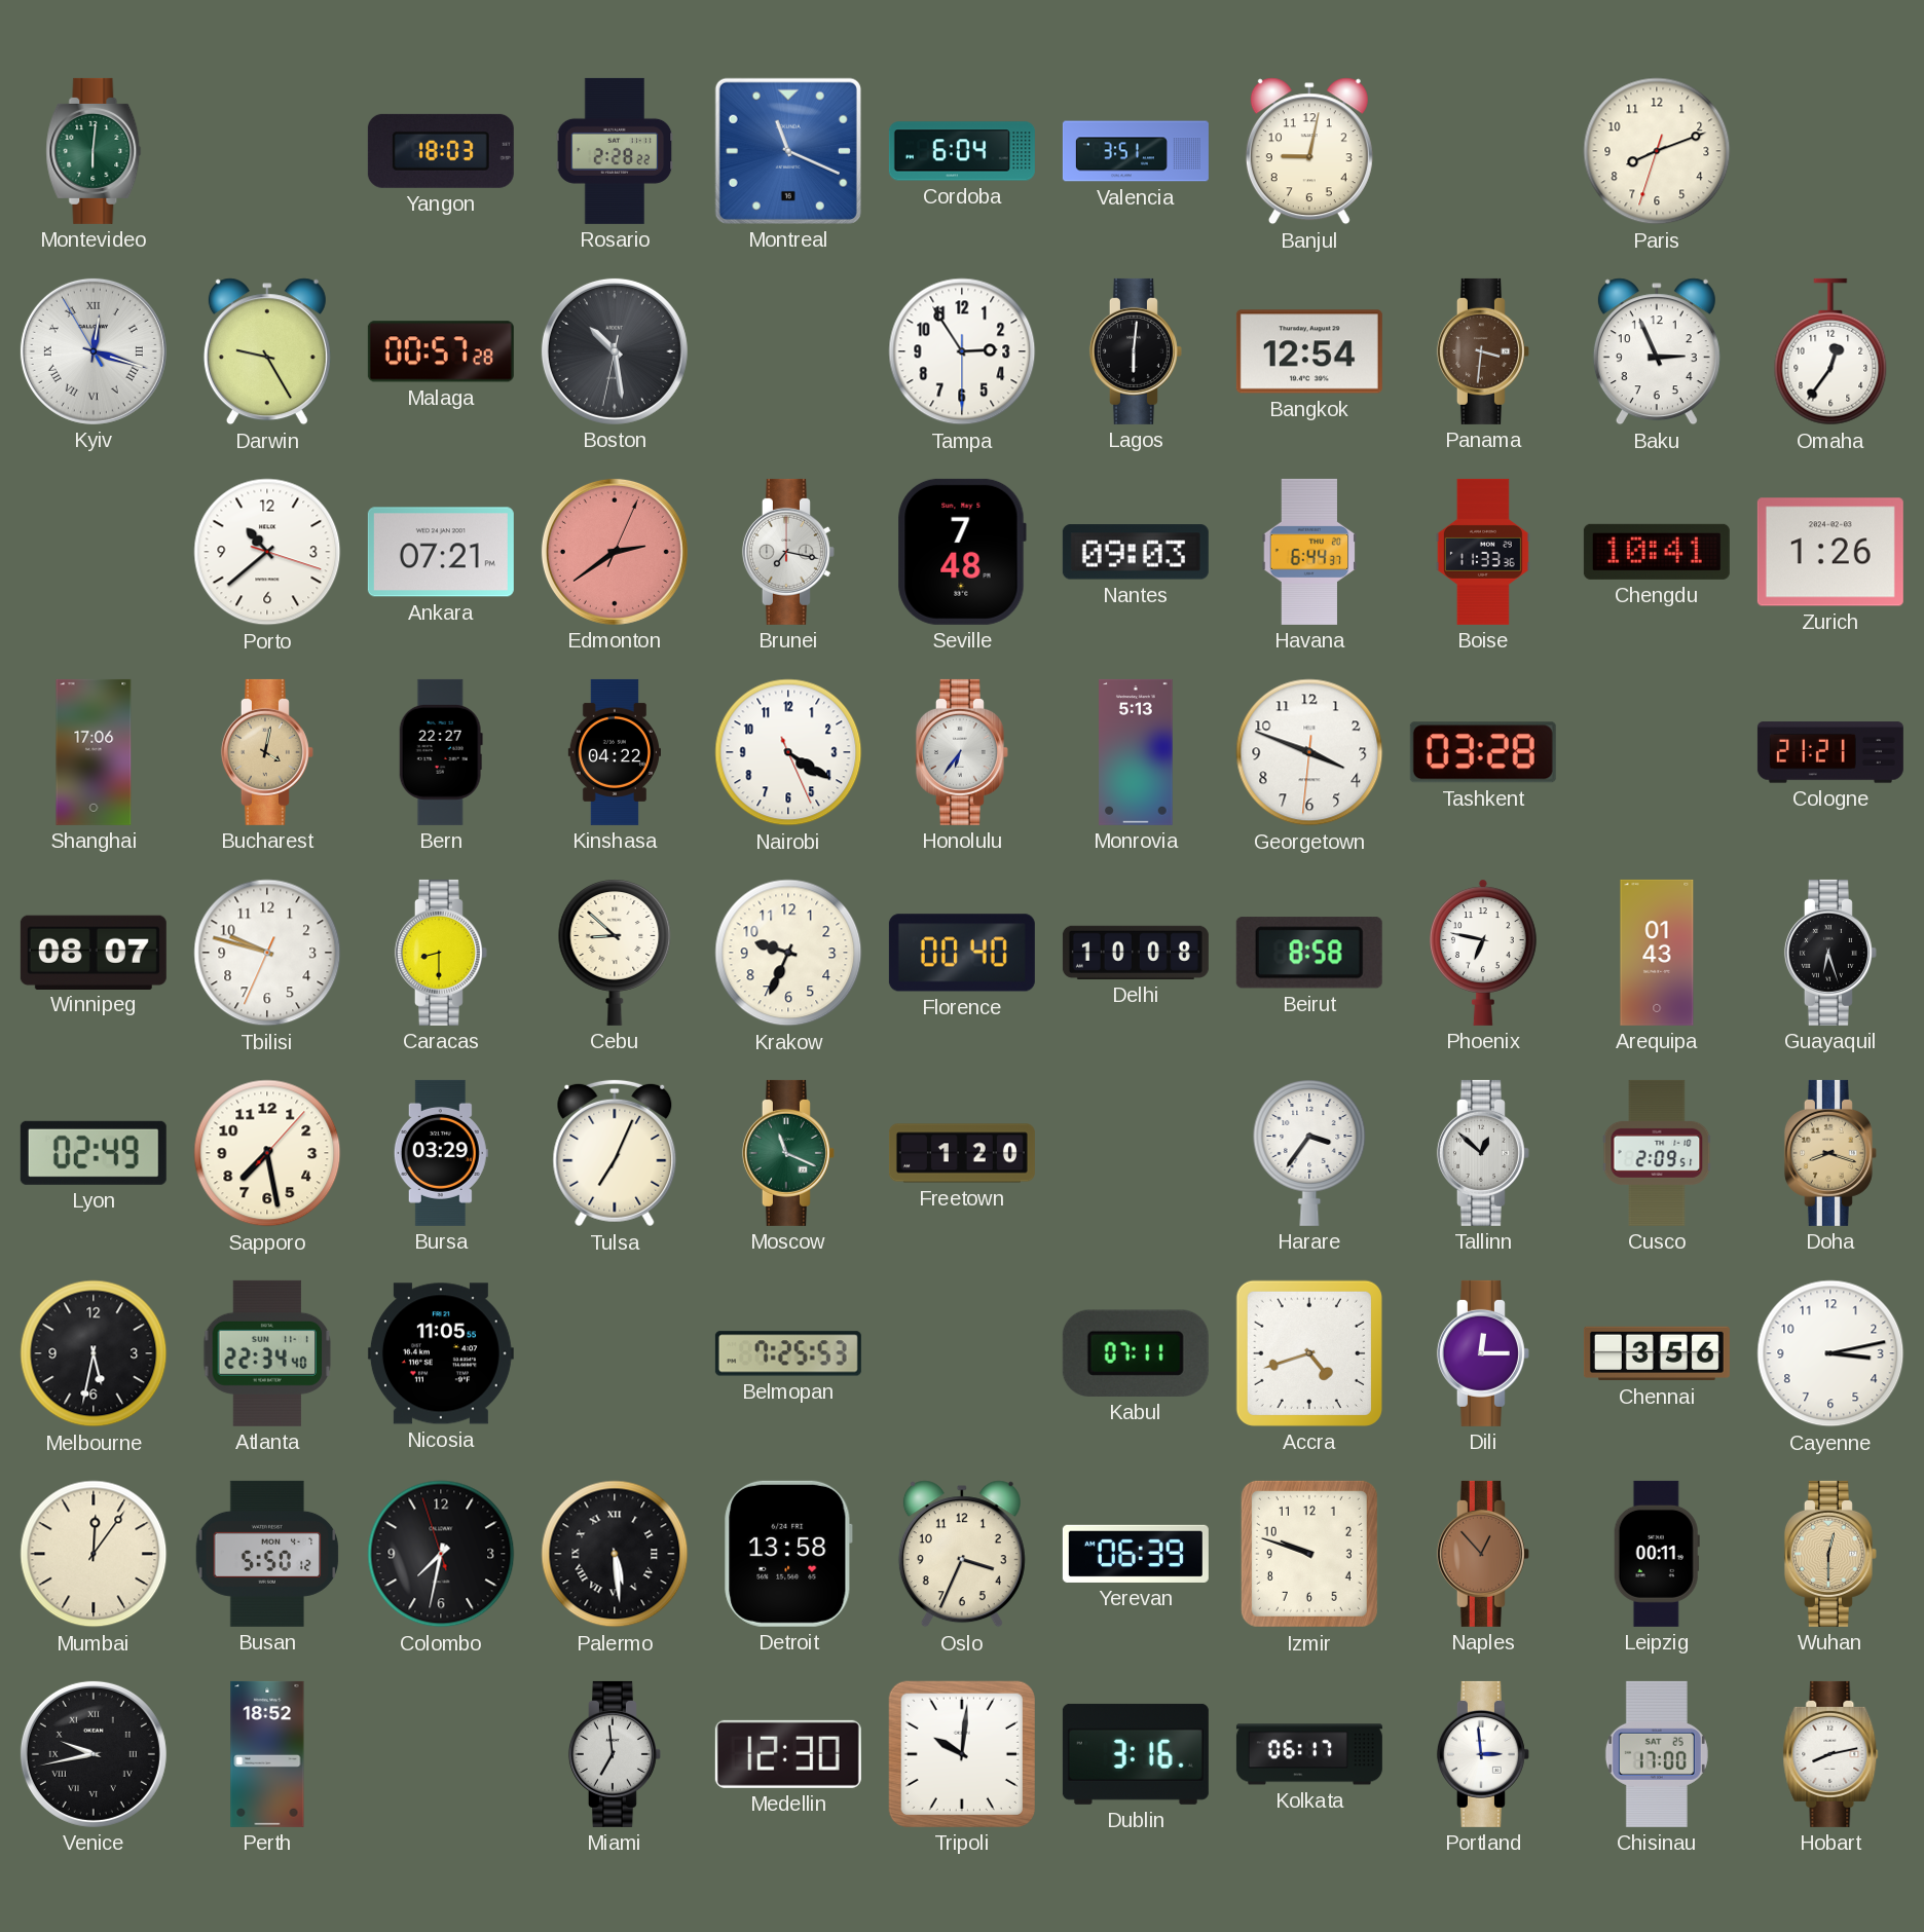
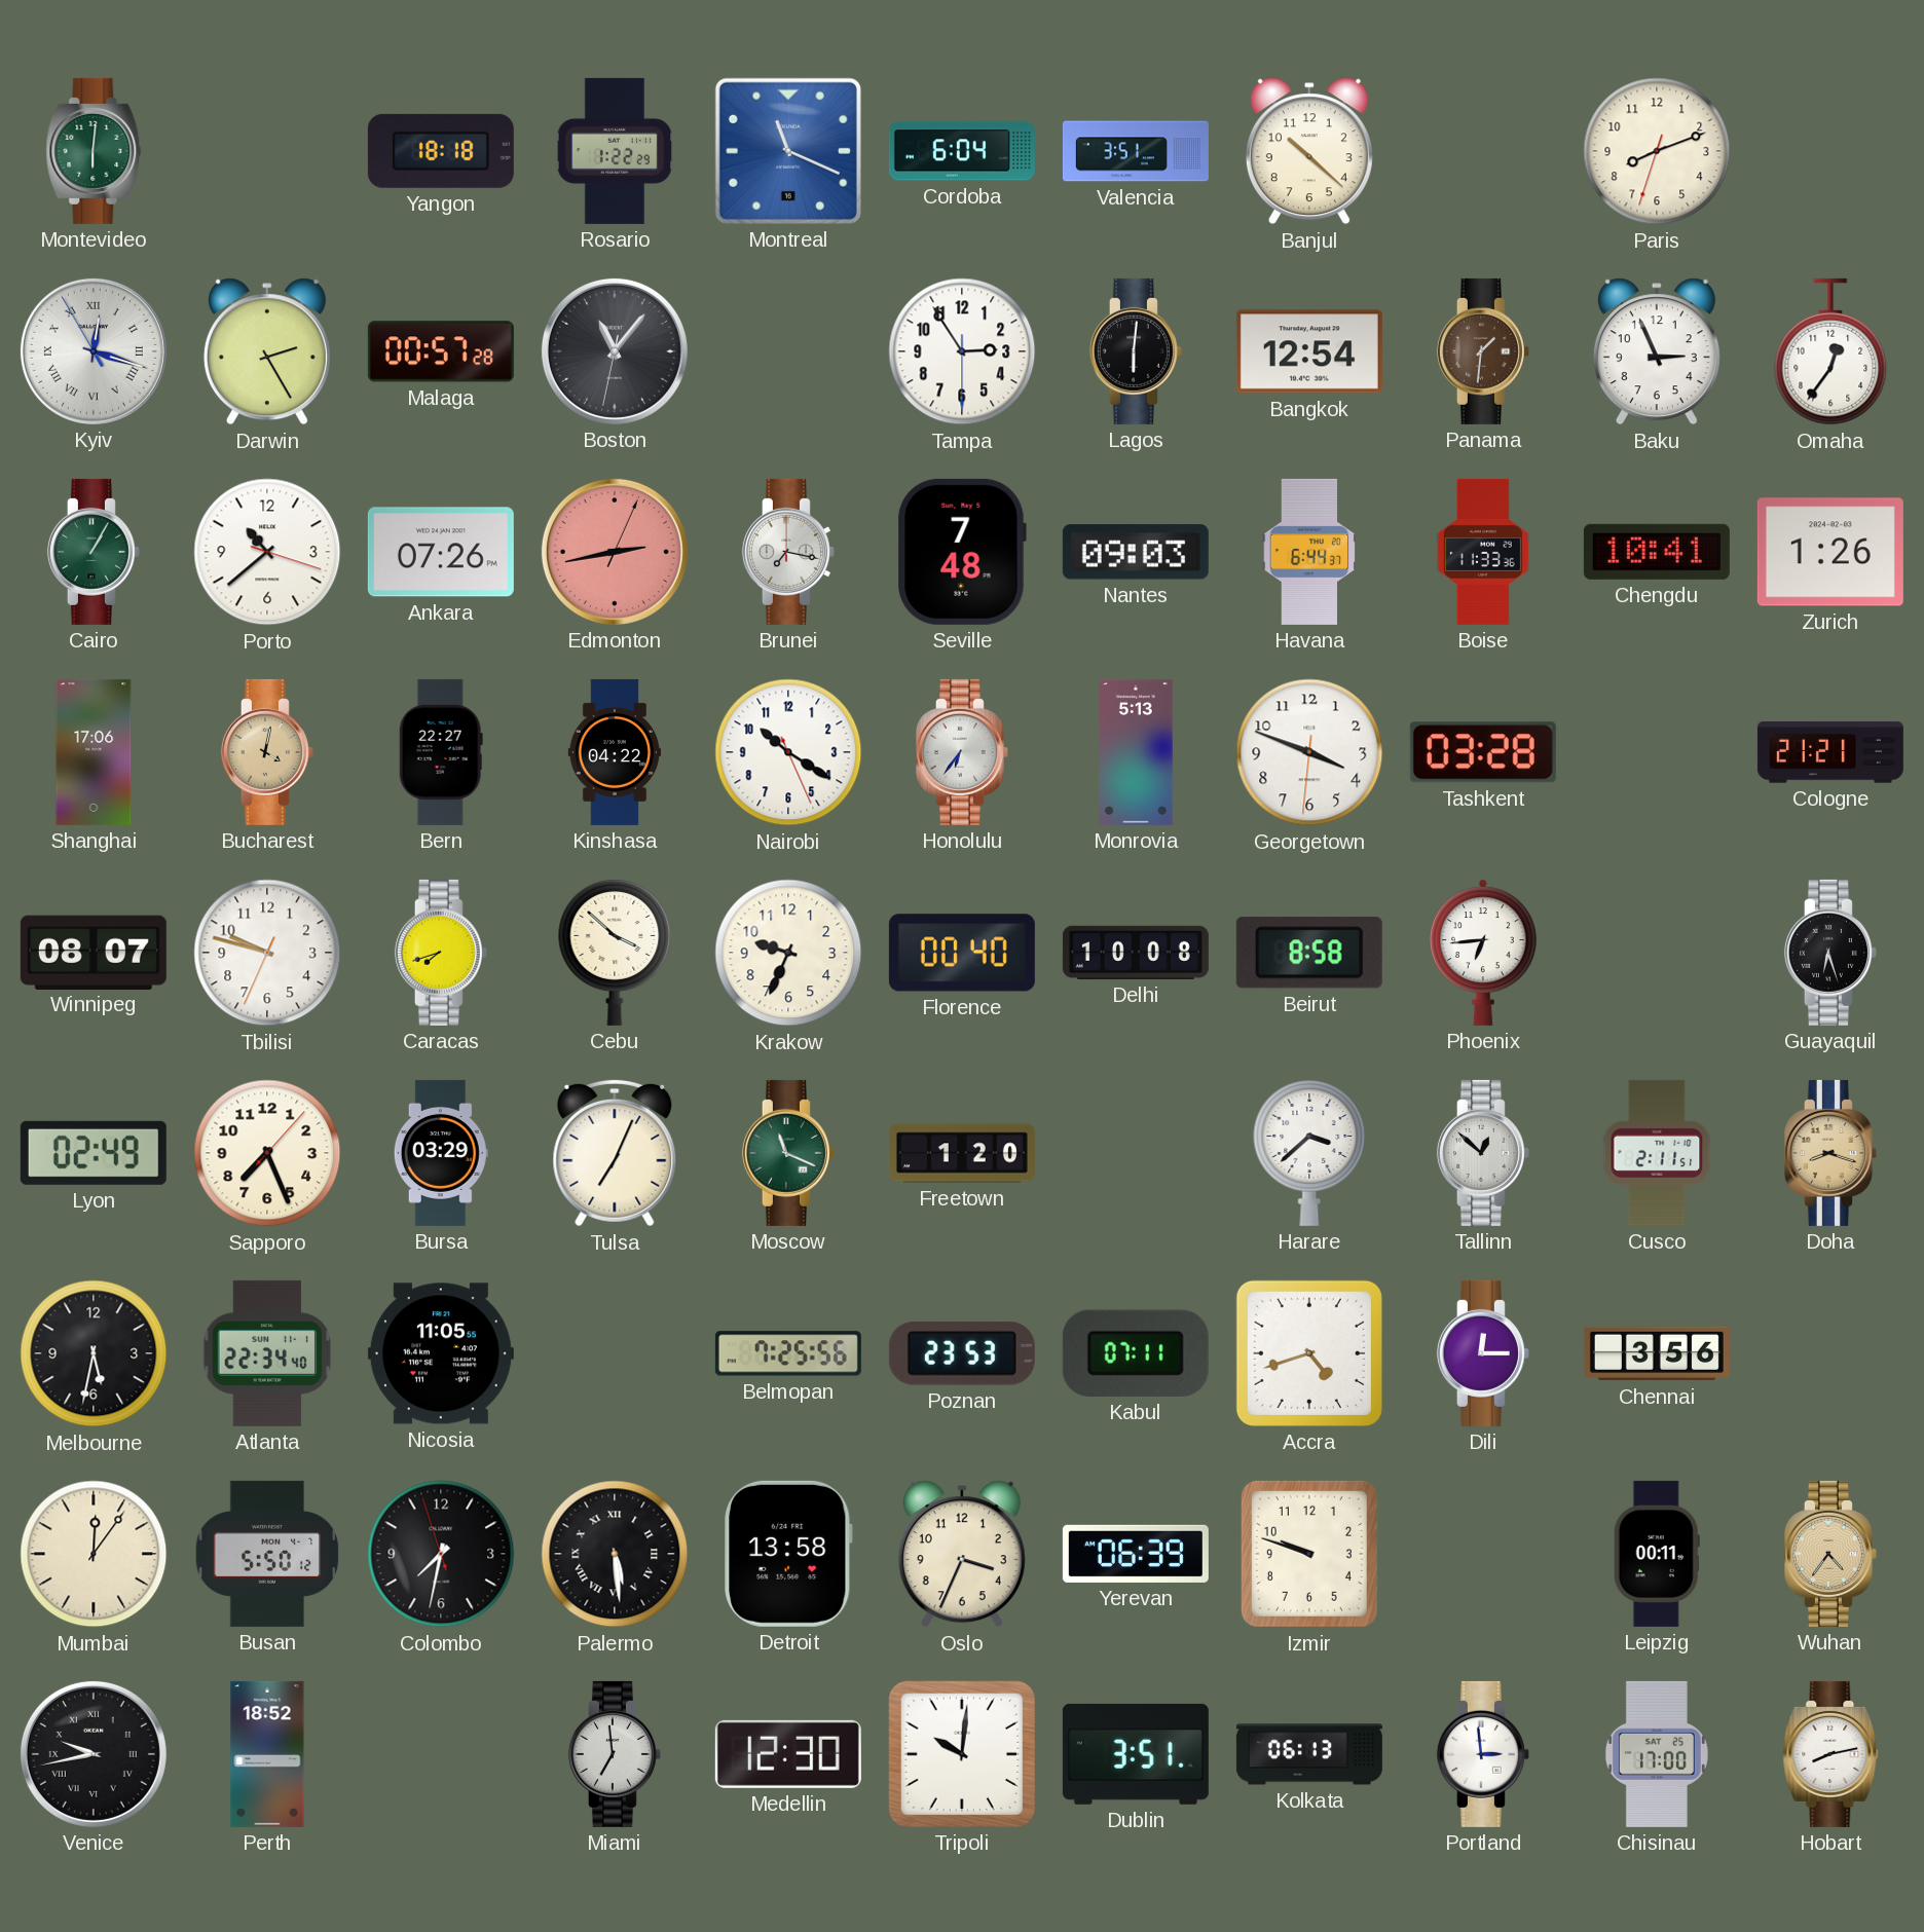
Yangon: 18:03 -> 18:18 (441, 151)
Rosario: 2:28 -> 1:22 (615, 151)
Banjul: 9:02 -> 10:22 (1309, 151)
Darwin: 9:25 -> 2:25 (267, 351)
Boston: 10:28 -> 11:06 (615, 351)
Panama: 3:31 -> 1:31 (1483, 351)
Cairo: none -> 1:05 (94, 552)
Ankara: 07:21 -> 07:26 (441, 552)
Edmonton: 2:39 -> 2:43 (615, 552)
Nairobi: 4:20 -> 10:20 (788, 752)
Caracas: 8:30 -> 7:42 (441, 953)
Cebu: 8:52 -> 3:52 (615, 953)
Phoenix: 6:47 -> 6:44 (1484, 953)
Arequipa: 01:43 -> none (1657, 953)
Sapporo: 7:28 -> 7:26 (267, 1153)
Harare: 3:36 -> 3:38 (1309, 1153)
Cusco: 2:09 -> 2:11 (1657, 1153)
Belmopan: 7:25:53 -> 7:25:56 (788, 1353)
Poznan: none -> 23:53 (962, 1353)
Cayenne: 3:13 -> none (1830, 1353)
Naples: 12:53 -> none (1483, 1554)
Wuhan: 12:30 -> 4:36 (1830, 1554)
Dublin: 3:16 -> 3:51 (1136, 1754)
Kolkata: 06:17 -> 06:13 (1309, 1754)
